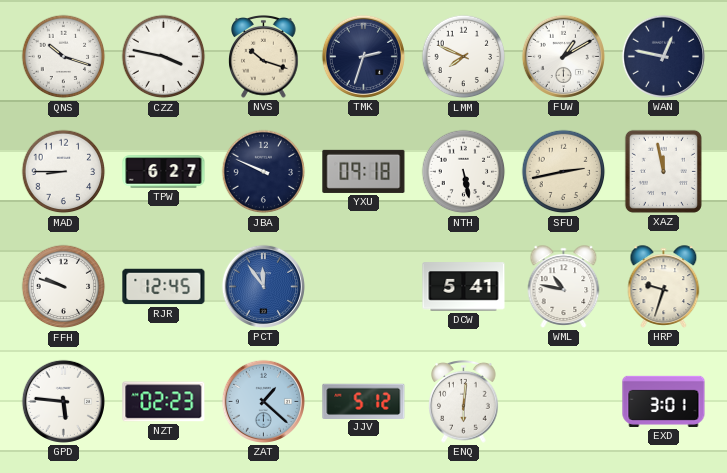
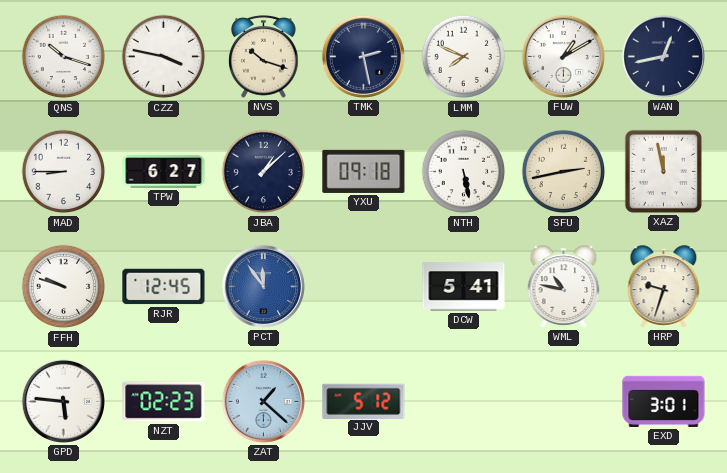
TMK: 2:33 -> 2:28 (363, 56)
WAN: 12:47 -> 12:43 (663, 56)
JBA: 9:49 -> 1:08 (264, 172)
ENQ: 6:01 -> none (464, 402)
